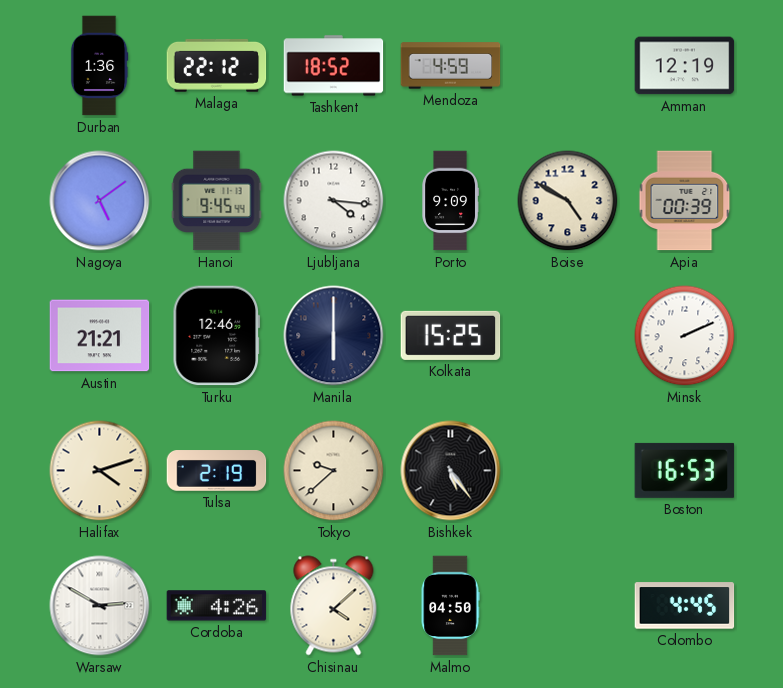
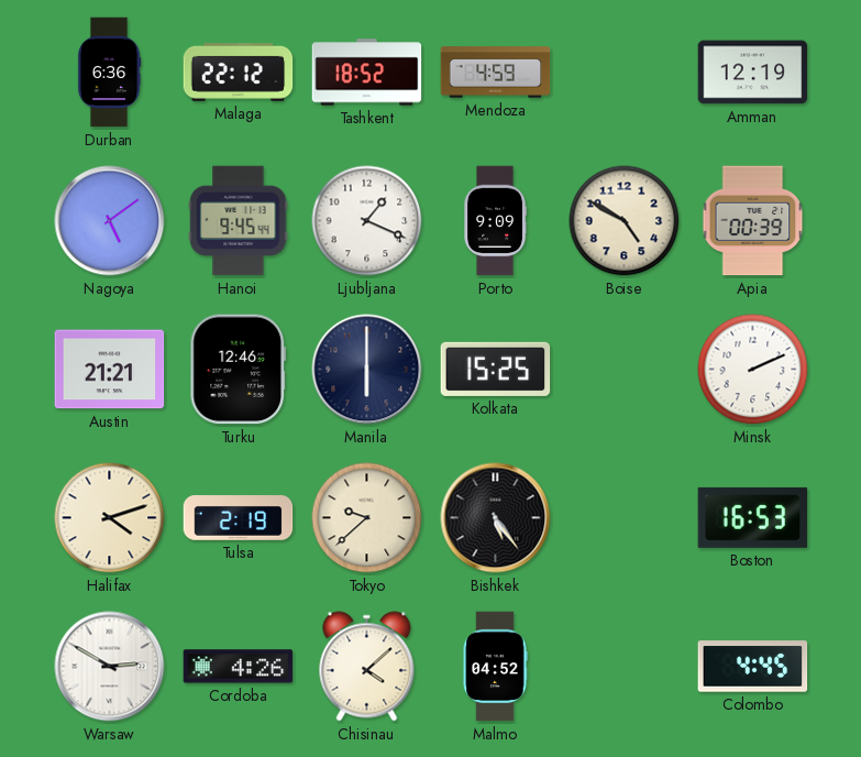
Durban: 1:36 -> 6:36 (109, 73)
Ljubljana: 4:16 -> 1:19 (367, 221)
Malmo: 04:50 -> 04:52 (495, 667)
